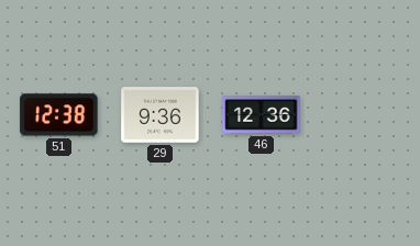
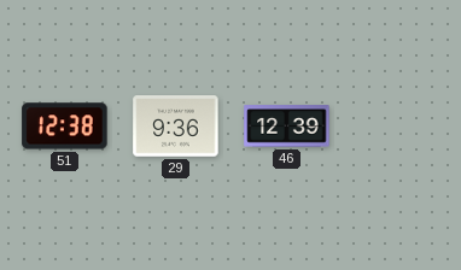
46: 12:36 -> 12:39 (287, 127)
